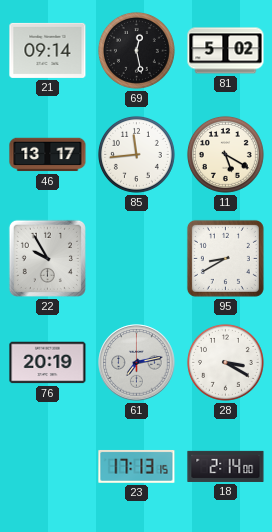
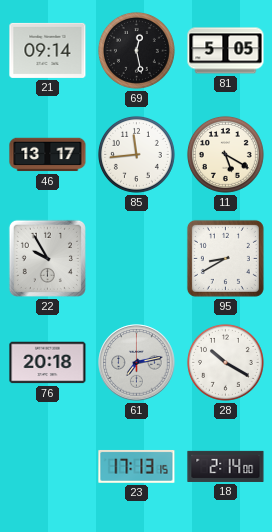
81: 5:02 -> 5:05 (226, 51)
76: 20:19 -> 20:18 (48, 363)
28: 3:20 -> 10:20 (225, 362)
